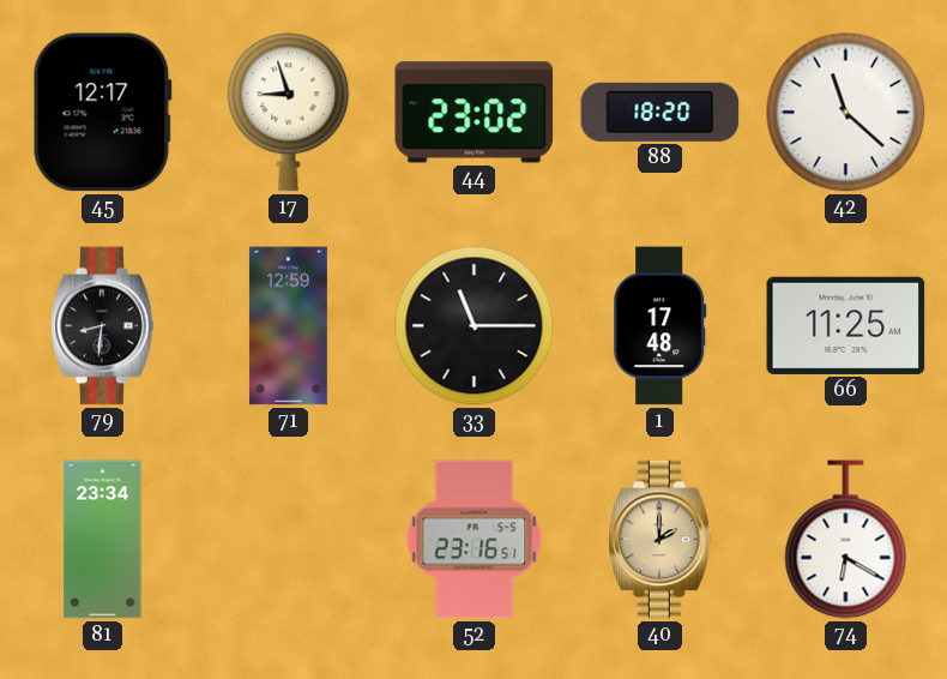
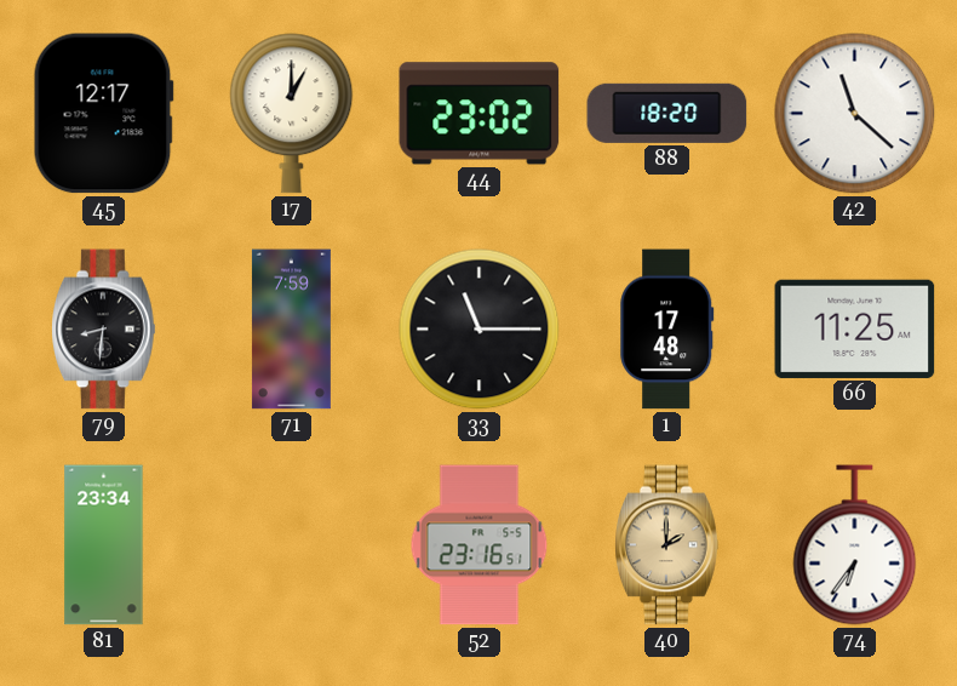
17: 8:57 -> 1:00 (292, 114)
71: 12:59 -> 7:59 (291, 330)
74: 6:20 -> 6:36 (855, 545)
